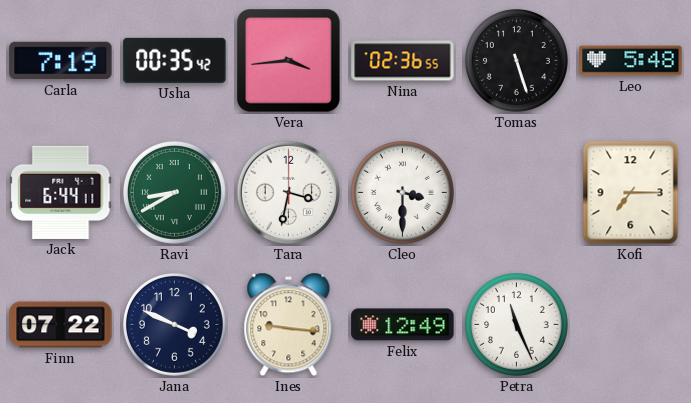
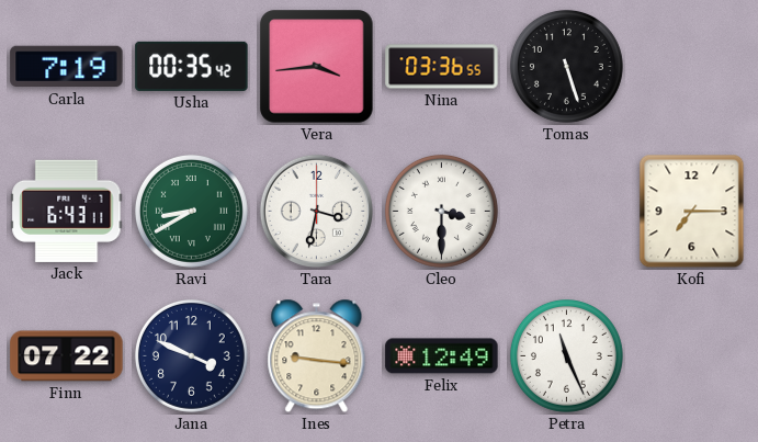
Nina: 02:36 -> 03:36 (442, 67)
Leo: 5:48 -> none (631, 61)
Jack: 6:44 -> 6:43 (67, 211)
